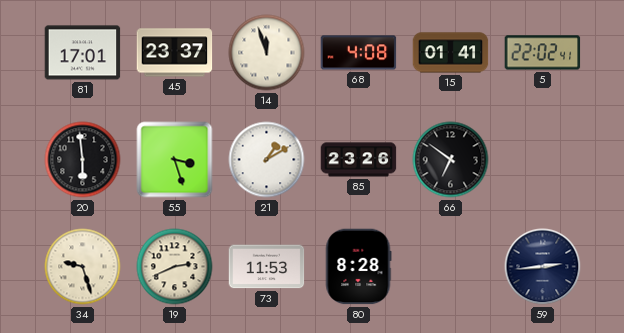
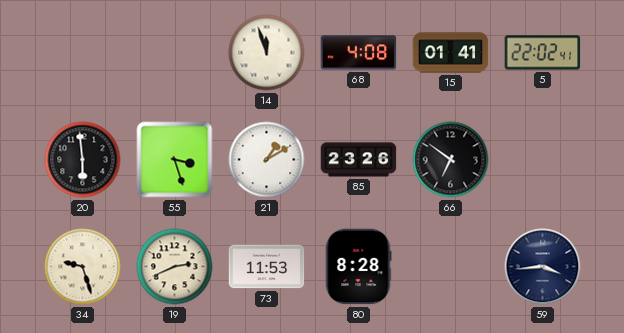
81: 17:01 -> none (83, 53)
45: 23:37 -> none (175, 53)
59: 2:44 -> 3:44 (543, 267)
